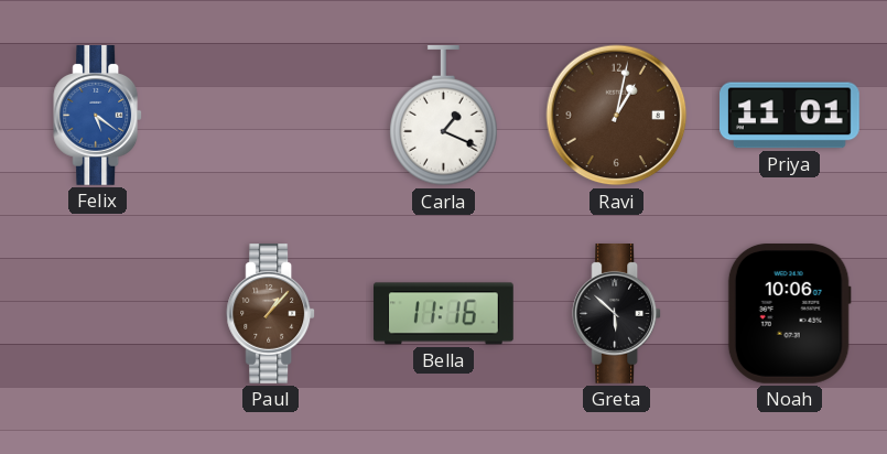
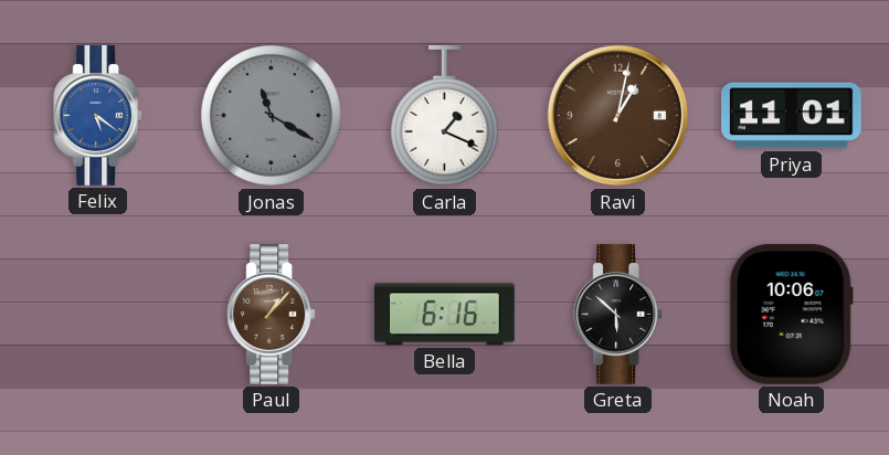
Jonas: none -> 11:20 (272, 116)
Bella: 11:16 -> 6:16 (445, 315)
